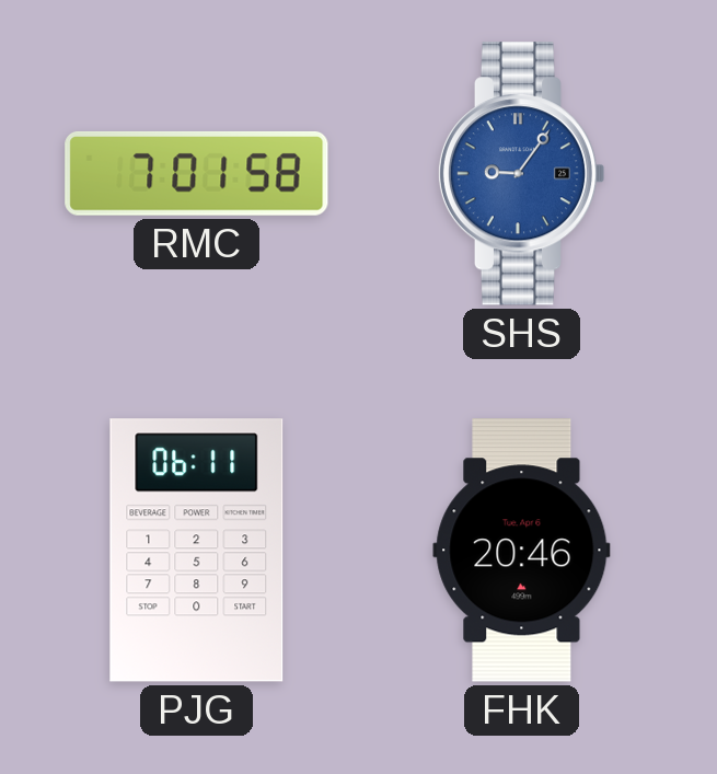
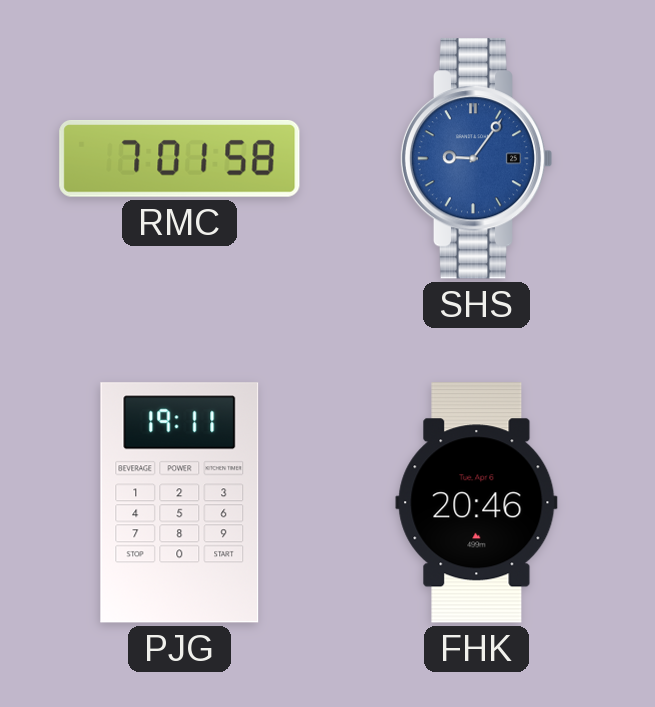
PJG: 06:11 -> 19:11 (180, 503)
